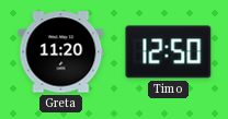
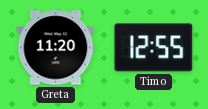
Timo: 12:50 -> 12:55 (154, 48)
